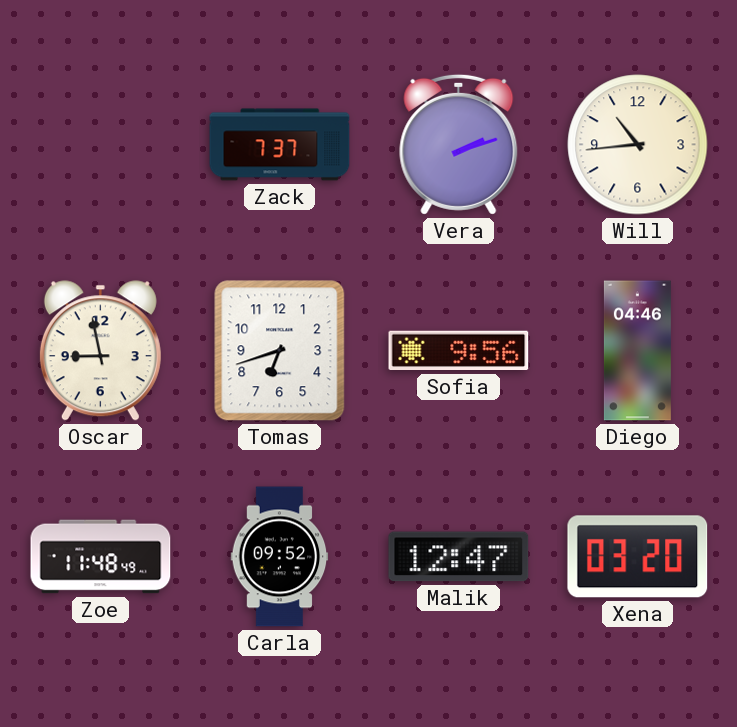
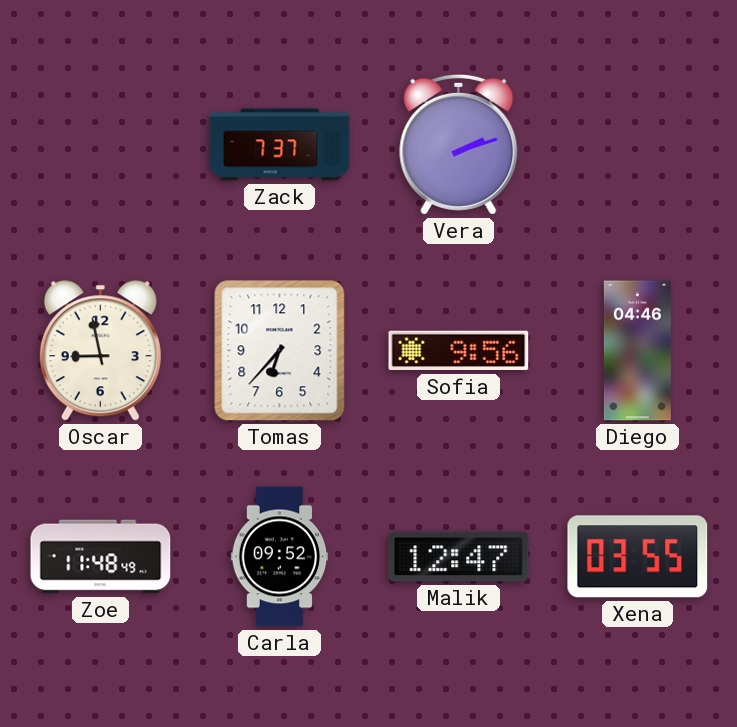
Will: 10:44 -> none (638, 145)
Tomas: 6:42 -> 6:37 (280, 351)
Xena: 03:20 -> 03:55 (638, 557)
